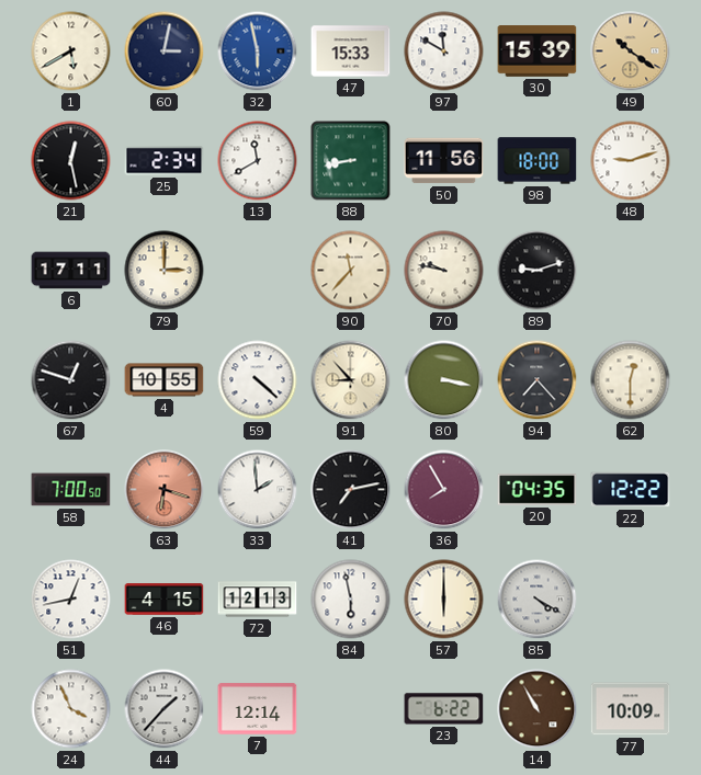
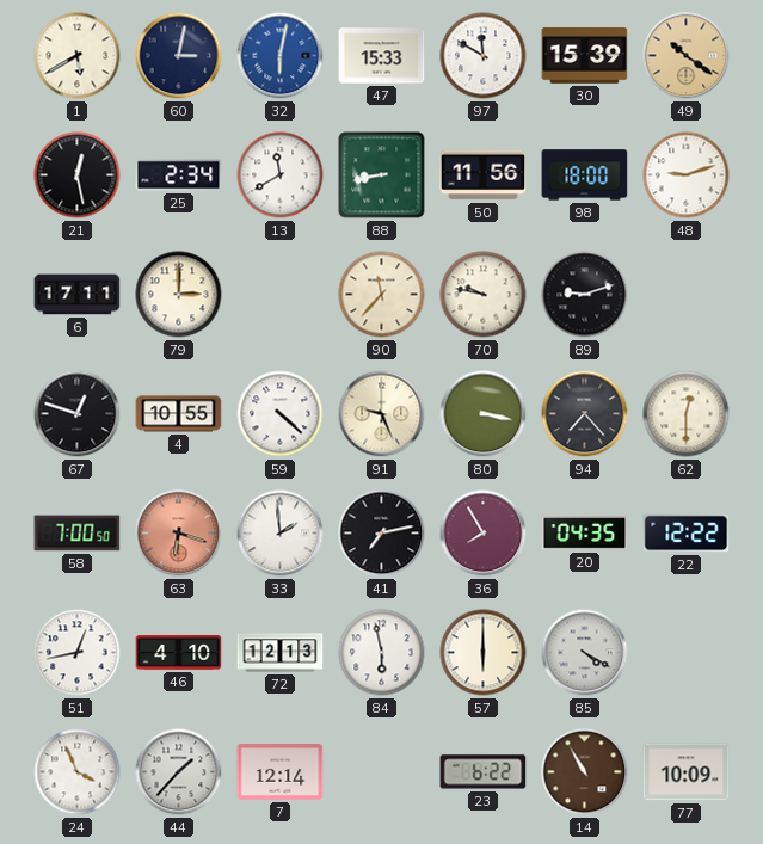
32: 5:58 -> 6:02 (281, 56)
91: 8:53 -> 9:26 (382, 414)
46: 4:15 -> 4:10 (179, 653)
